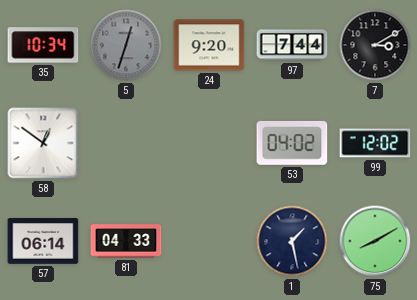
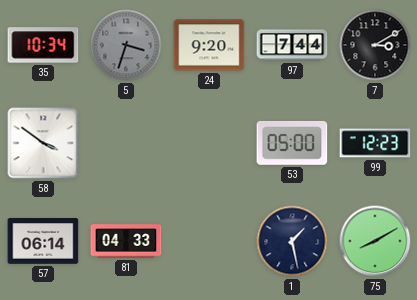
5: 12:33 -> 3:33 (126, 45)
58: 12:51 -> 3:51 (43, 143)
53: 04:02 -> 05:00 (292, 143)
99: 12:02 -> 12:23 (375, 143)
